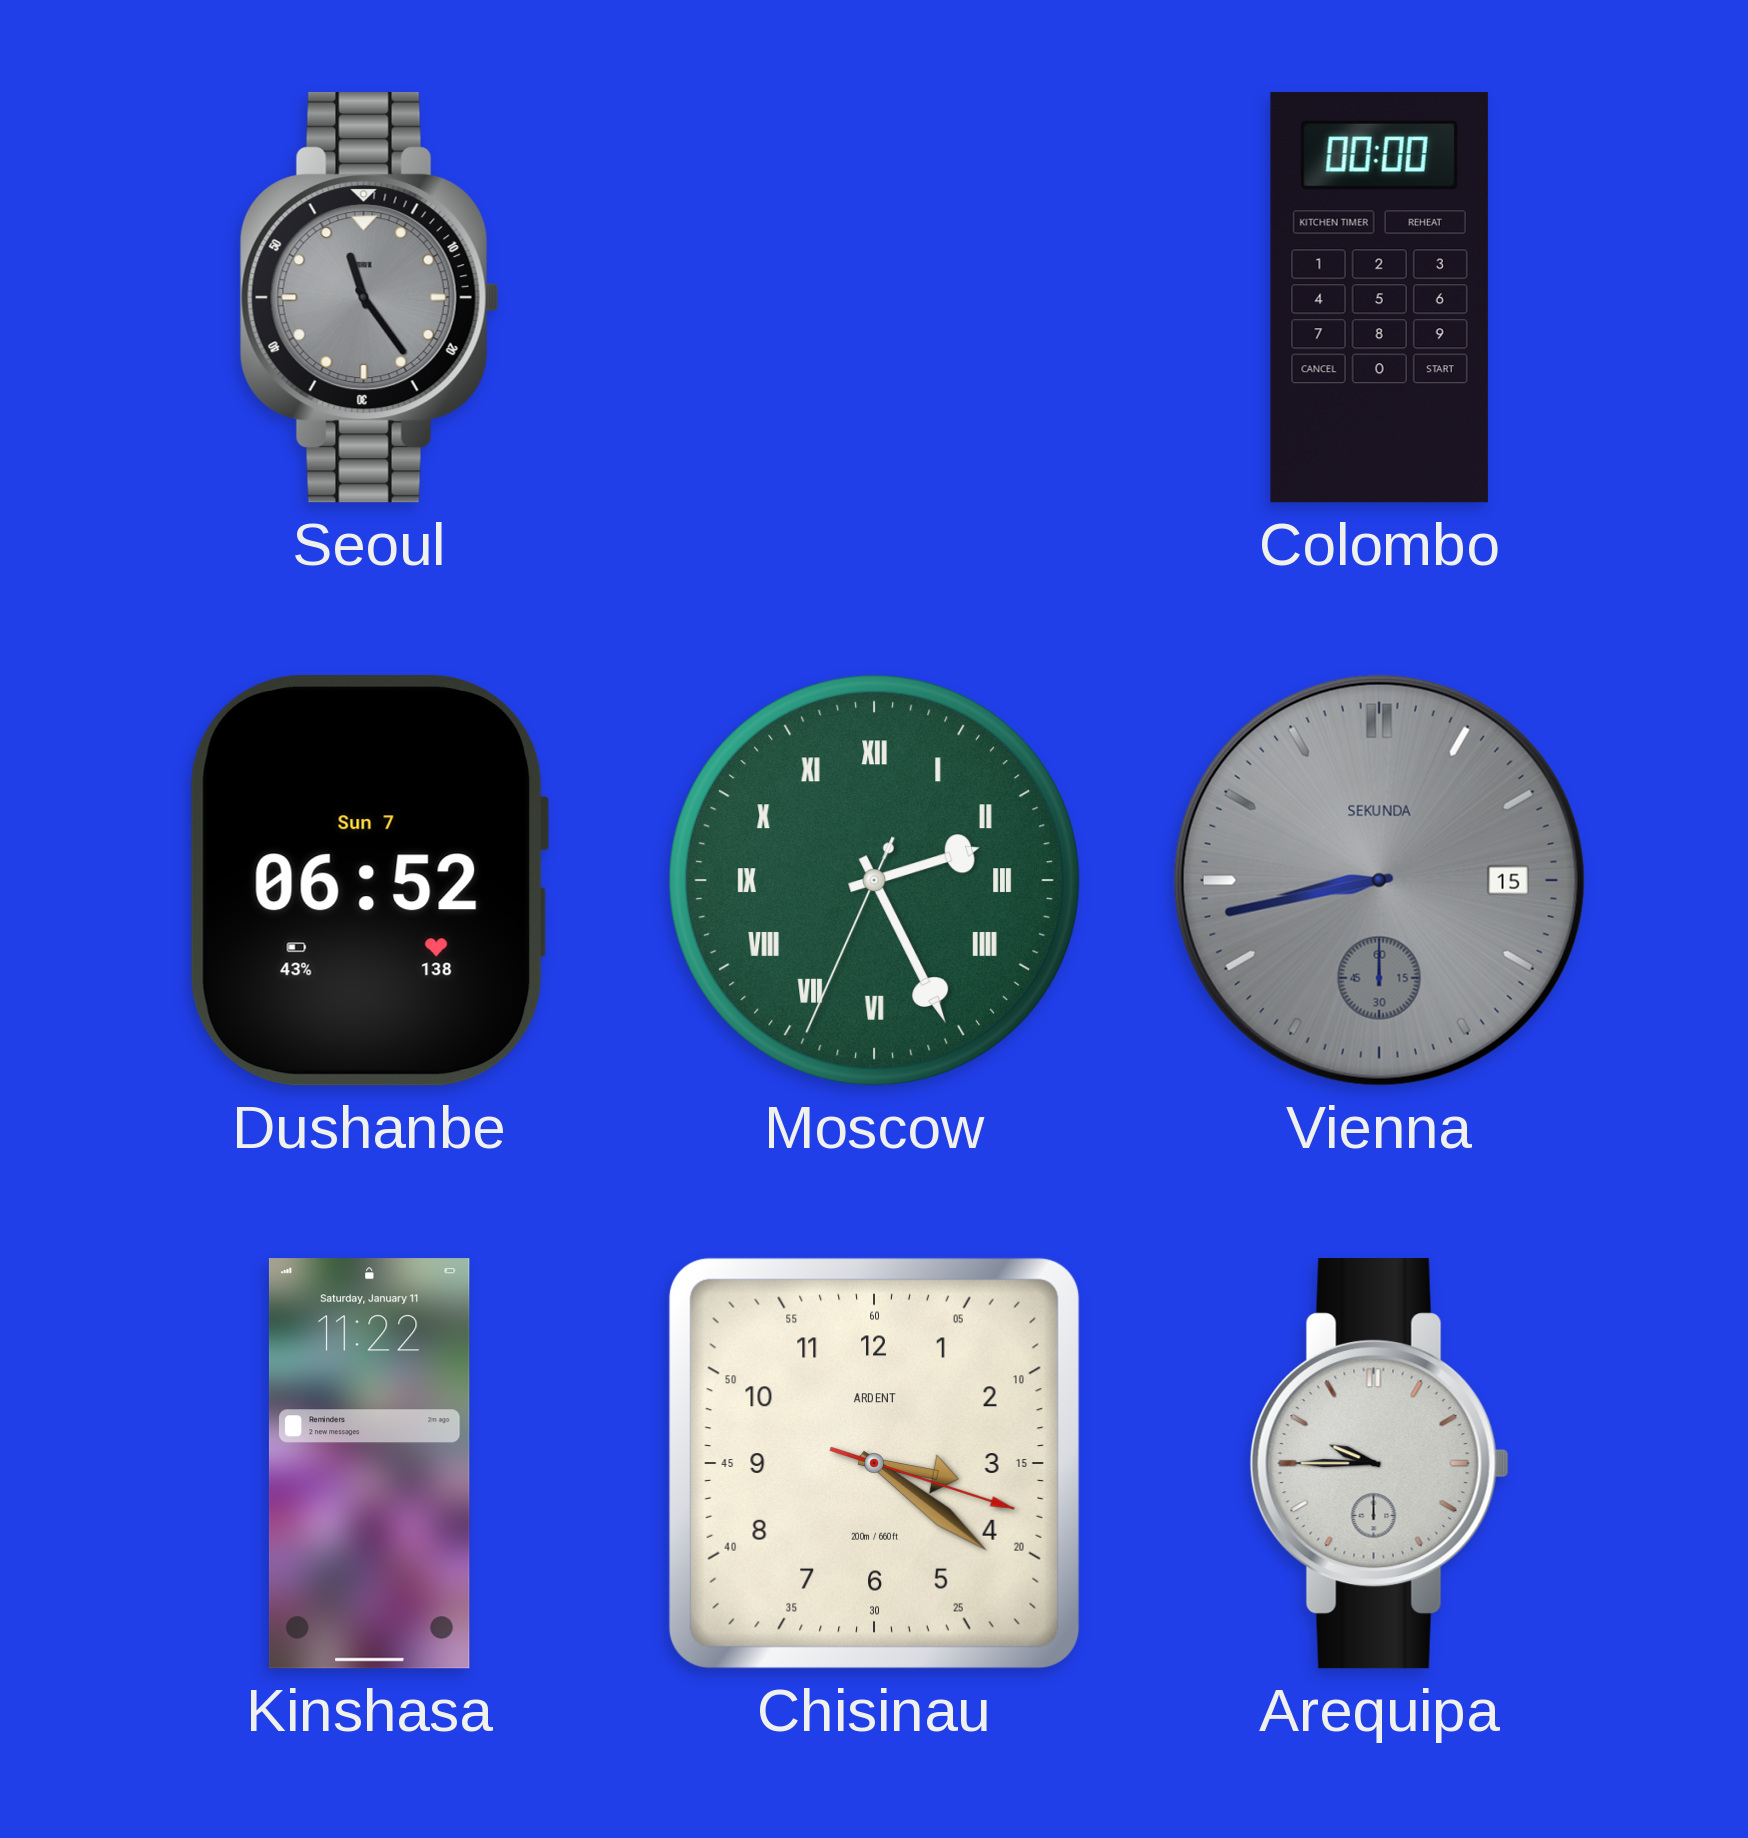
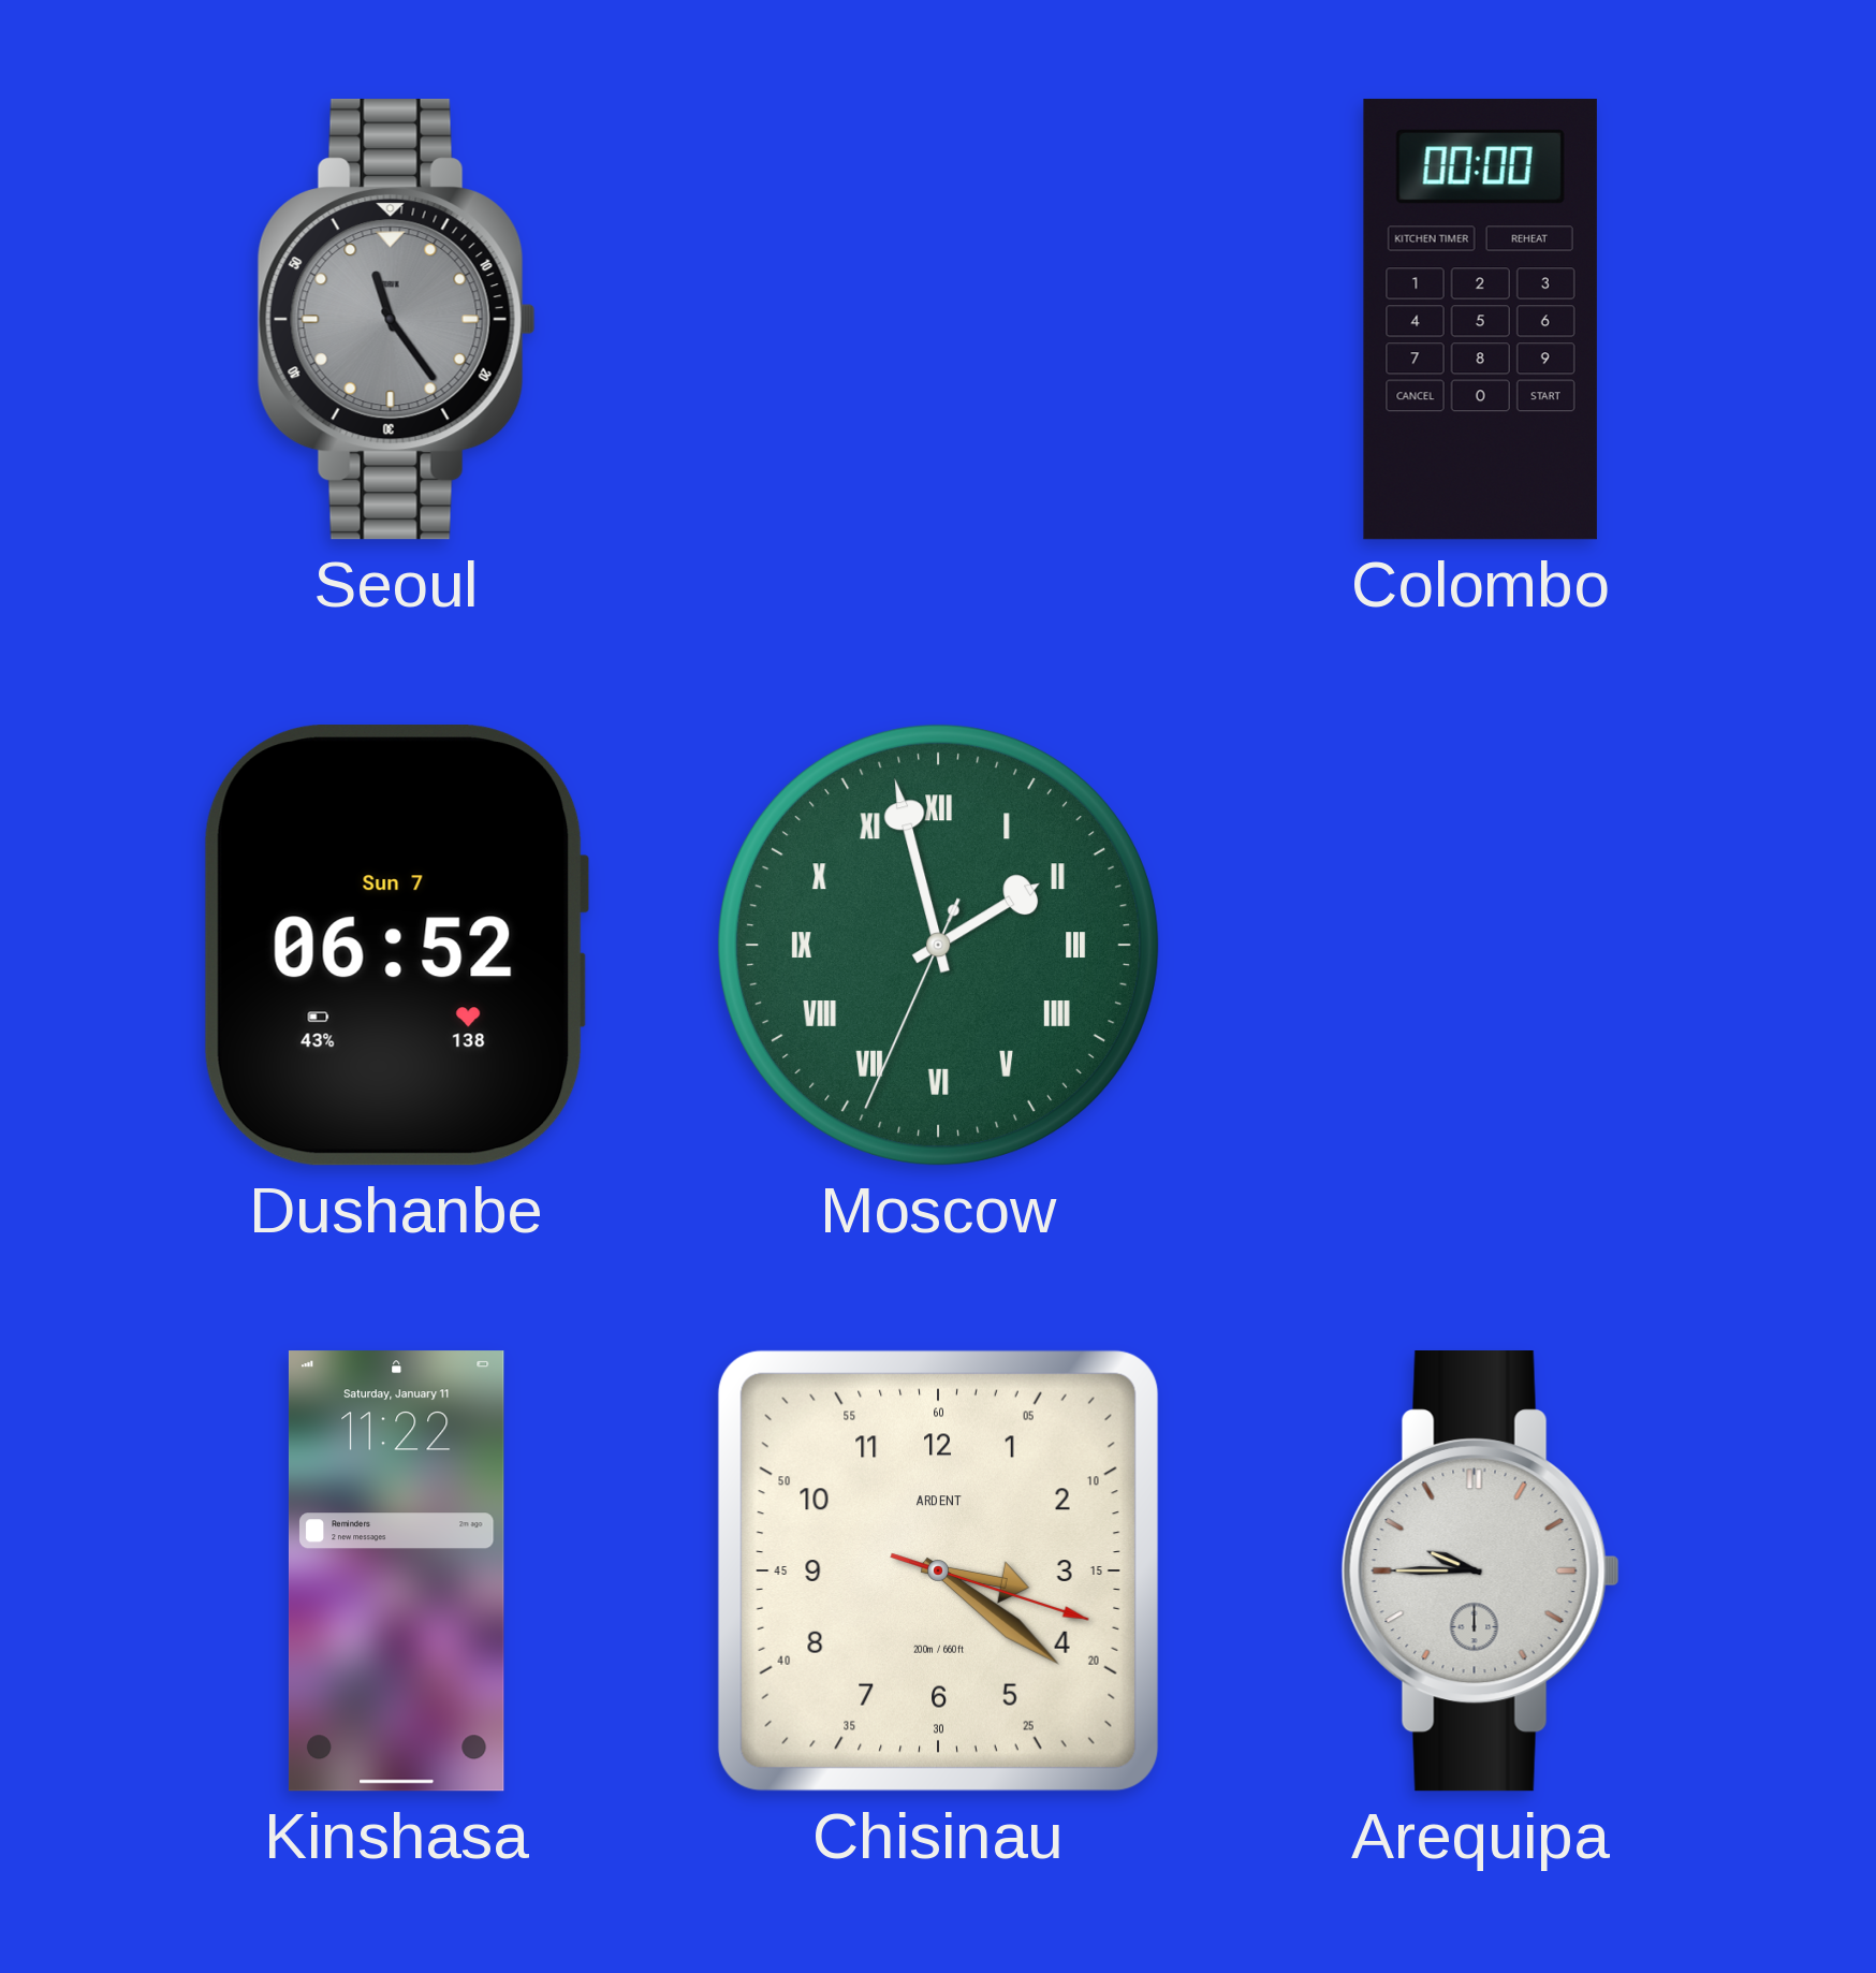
Moscow: 2:25 -> 1:57 (938, 945)
Vienna: 8:43 -> none (1379, 880)
